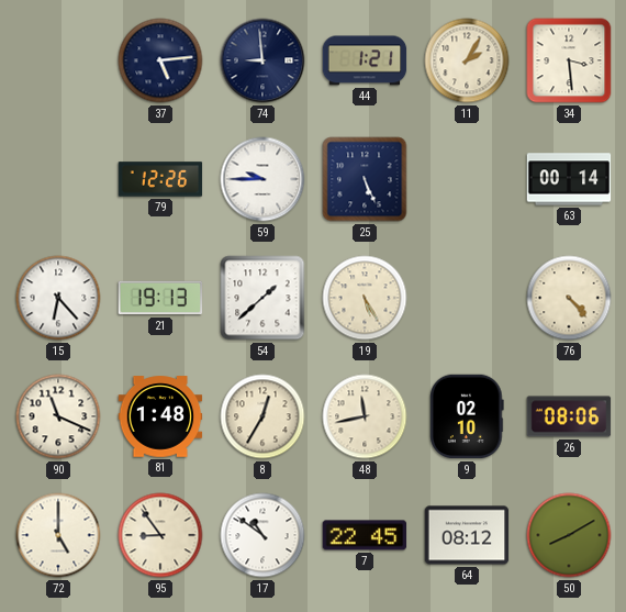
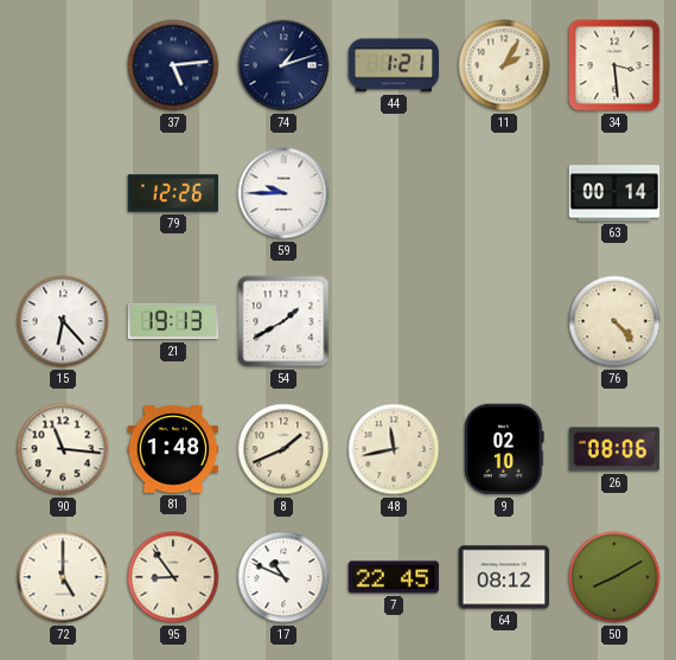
74: 8:59 -> 1:12 (283, 65)
25: 5:26 -> none (365, 179)
54: 1:38 -> 1:40 (283, 321)
19: 5:25 -> none (365, 298)
90: 11:19 -> 11:16 (63, 449)
8: 12:35 -> 1:41 (283, 449)
17: 10:51 -> 10:49 (283, 577)
